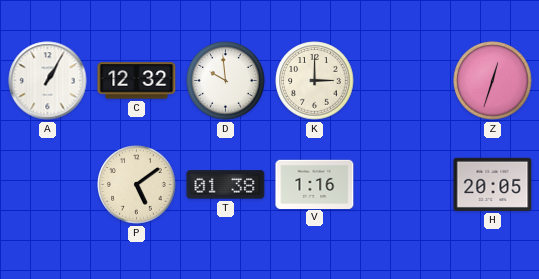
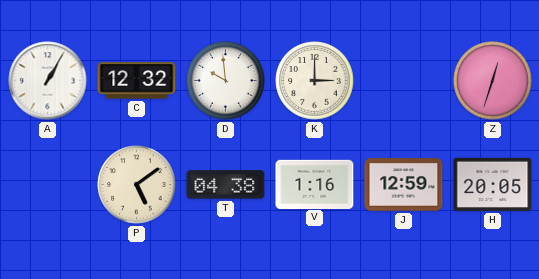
T: 01:38 -> 04:38 (226, 185)
J: none -> 12:59 (404, 185)
